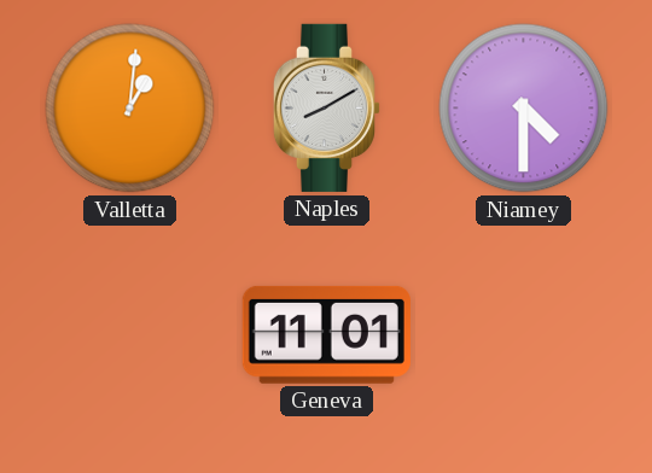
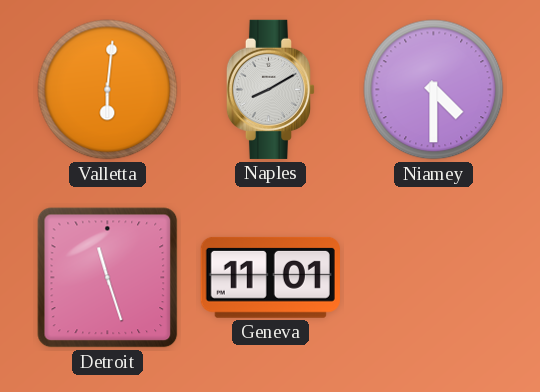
Valletta: 1:01 -> 6:01 (108, 90)
Detroit: none -> 11:27 (108, 278)
